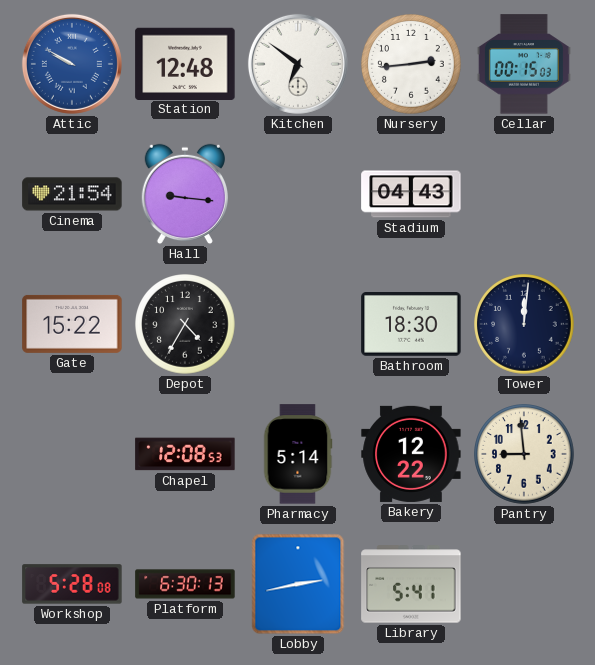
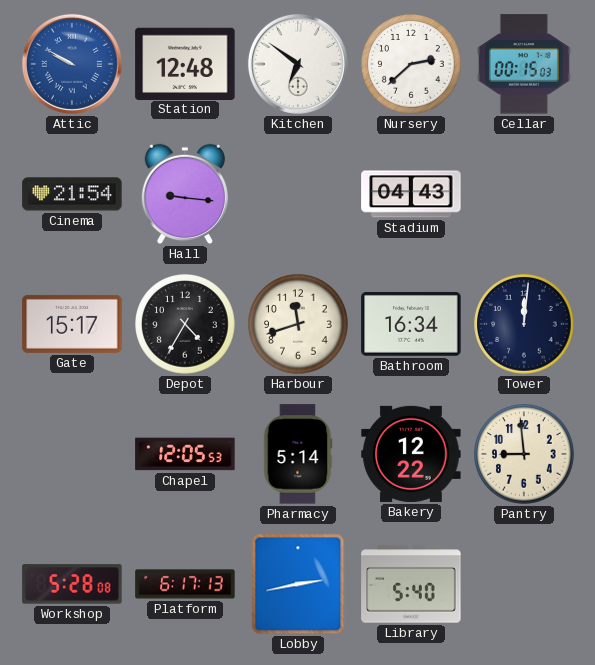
Nursery: 2:44 -> 2:38 (411, 64)
Gate: 15:22 -> 15:17 (72, 324)
Harbour: none -> 11:42 (298, 324)
Bathroom: 18:30 -> 16:34 (411, 325)
Chapel: 12:08 -> 12:05 (185, 454)
Platform: 6:30 -> 6:17 (185, 584)
Library: 5:41 -> 5:40 (411, 584)
